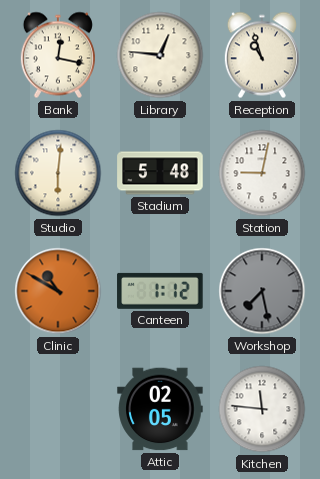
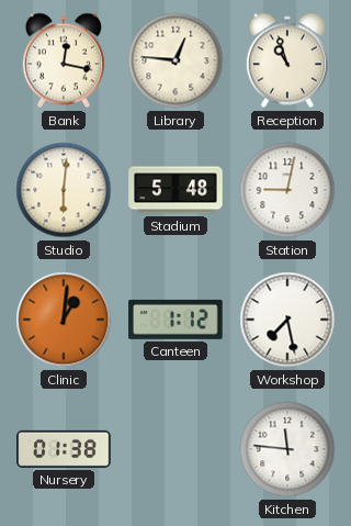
Clinic: 10:50 -> 1:01 (64, 320)
Workshop dial: grey -> white (287, 320)
Nursery: none -> 01:38 (64, 449)
Attic: 02:05 -> none (160, 409)
